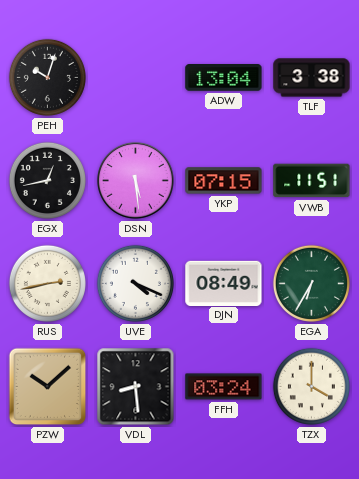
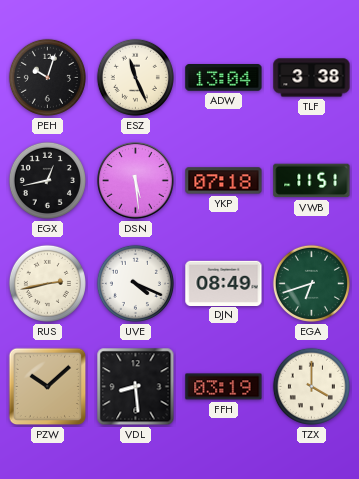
ESZ: none -> 11:26 (135, 77)
YKP: 07:15 -> 07:18 (224, 181)
EGA: 6:35 -> 6:42 (311, 283)
FFH: 03:24 -> 03:19 (224, 387)
